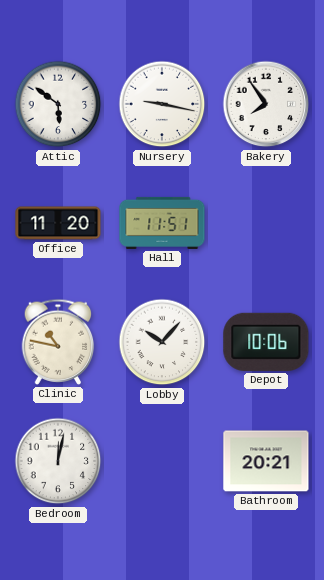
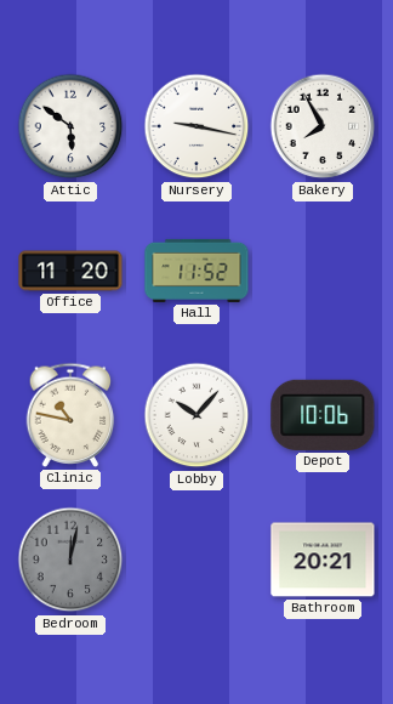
Bakery: 7:54 -> 7:55 (323, 126)
Hall: 11:51 -> 11:52 (196, 271)
Bedroom dial: white -> grey (70, 560)
